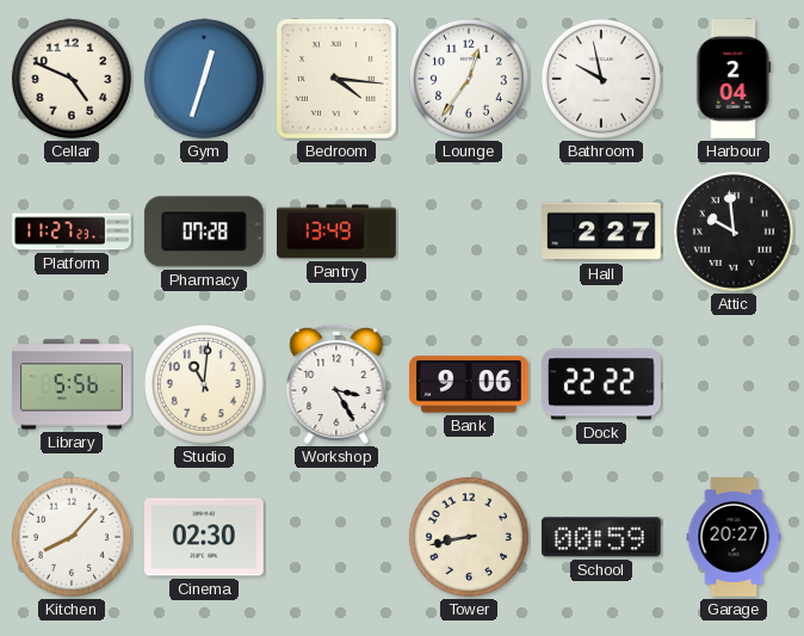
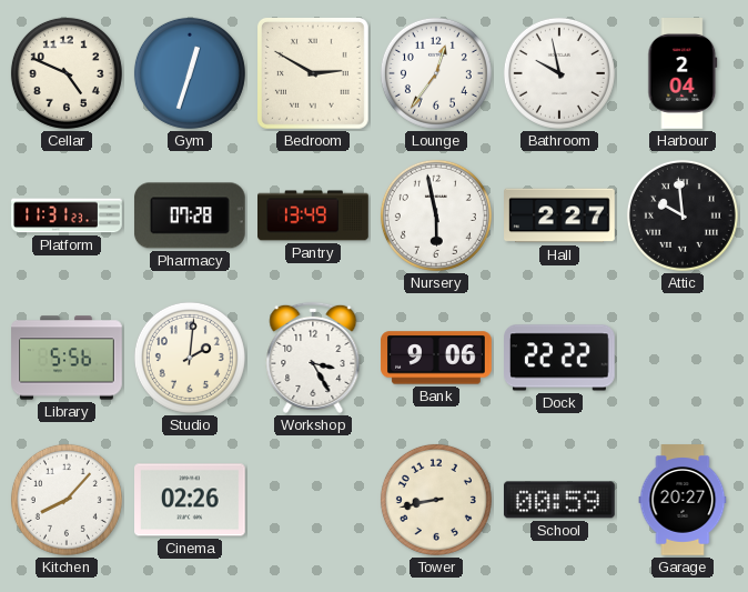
Bedroom: 4:16 -> 2:50 (313, 73)
Platform: 11:27 -> 11:31 (67, 215)
Nursery: none -> 5:58 (436, 215)
Studio: 11:01 -> 2:01 (190, 358)
Cinema: 02:30 -> 02:26 (191, 500)
